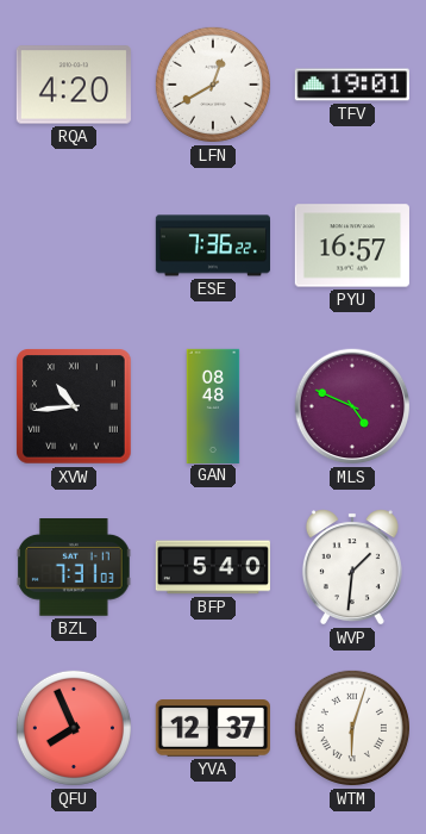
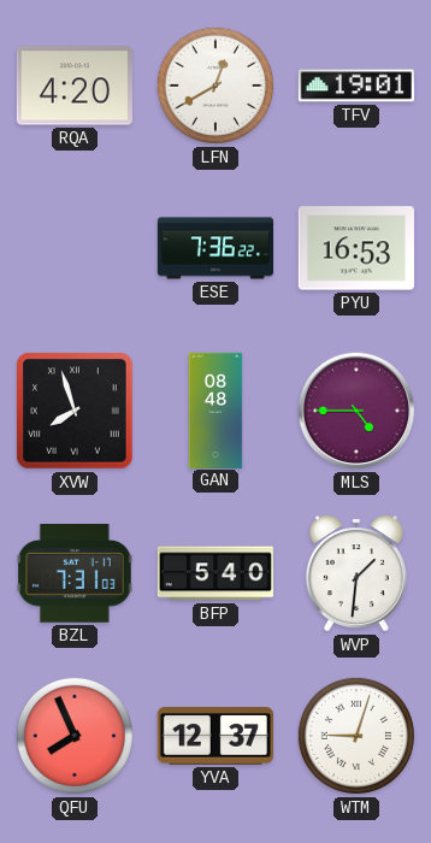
PYU: 16:57 -> 16:53 (356, 248)
XVW: 10:44 -> 7:57 (75, 411)
MLS: 4:49 -> 4:45 (356, 411)
WTM: 6:03 -> 9:03 (356, 736)
